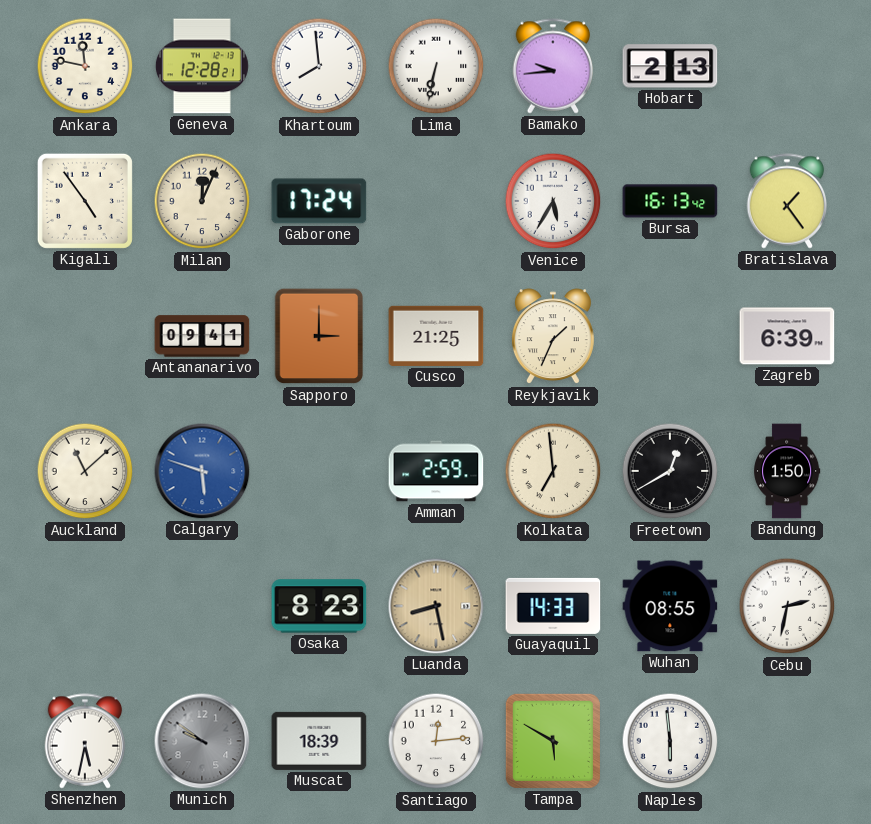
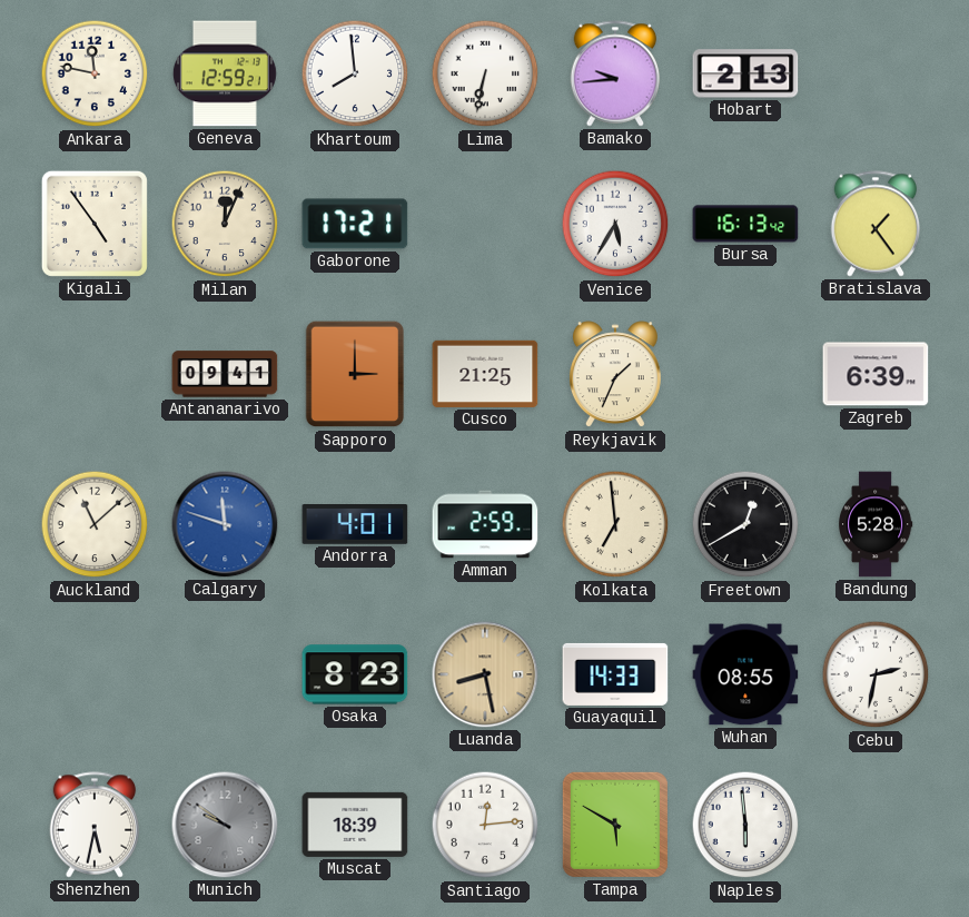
Geneva: 12:28 -> 12:59 (225, 73)
Gaborone: 17:24 -> 17:21 (355, 224)
Calgary: 5:48 -> 11:48 (225, 524)
Andorra: none -> 4:01 (355, 525)
Bandung: 1:50 -> 5:28 (876, 524)
